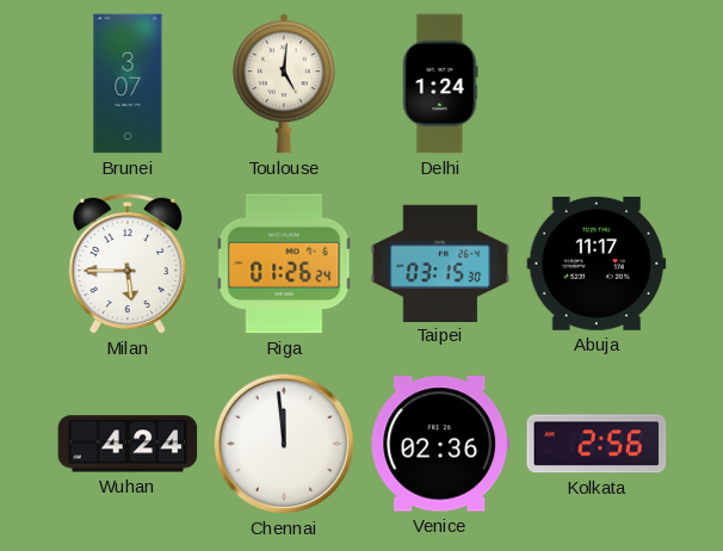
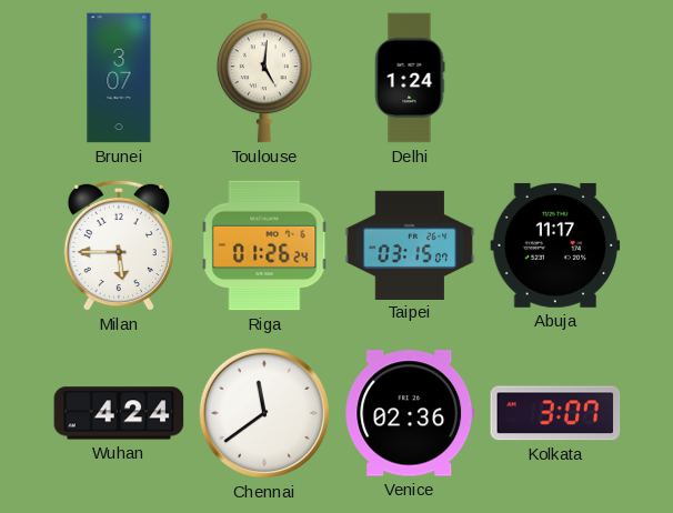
Taipei: 03:15:30 -> 03:15:07 (410, 244)
Chennai: 11:59 -> 11:39 (264, 413)
Kolkata: 2:56 -> 3:07 (555, 413)
